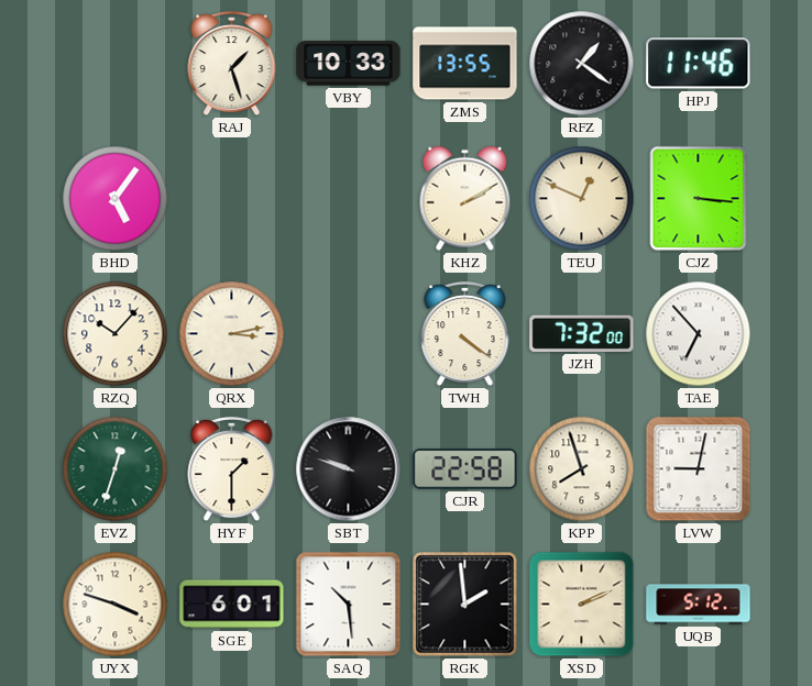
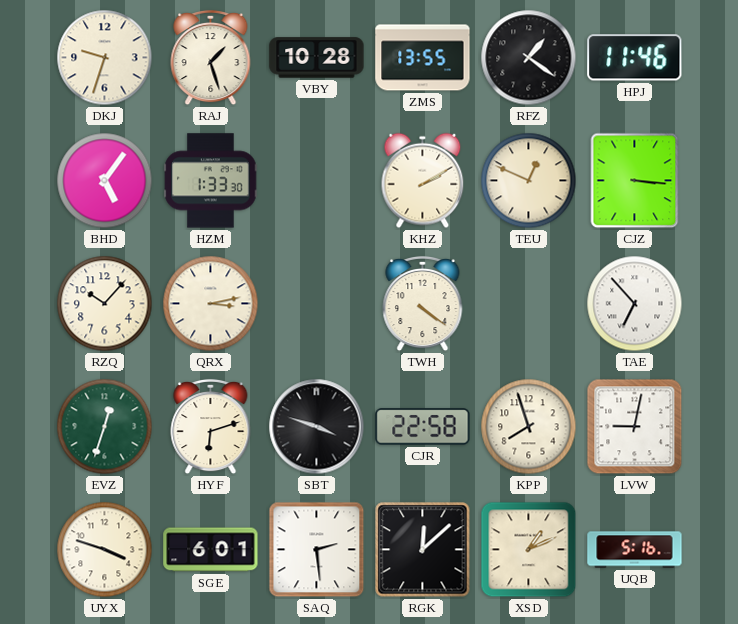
DKJ: none -> 9:33 (105, 58)
VBY: 10:33 -> 10:28 (317, 58)
HZM: none -> 1:33 (211, 181)
JZH: 7:32 -> none (582, 333)
HYF: 1:30 -> 6:12 (211, 427)
SBT: 9:48 -> 3:48 (317, 427)
SAQ: 10:29 -> 2:29 (317, 550)
RGK: 1:59 -> 12:08 (423, 550)
XSD: 2:11 -> 1:11 (529, 550)
UQB: 5:12 -> 5:16 (635, 550)
